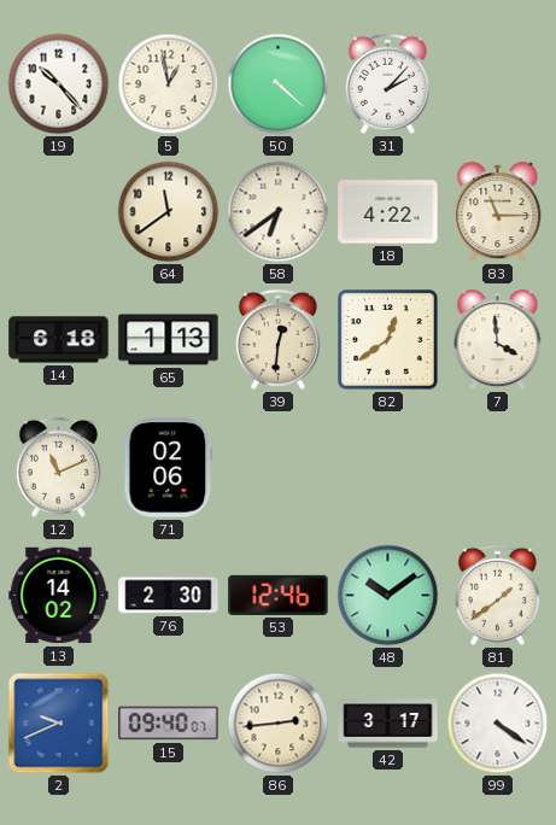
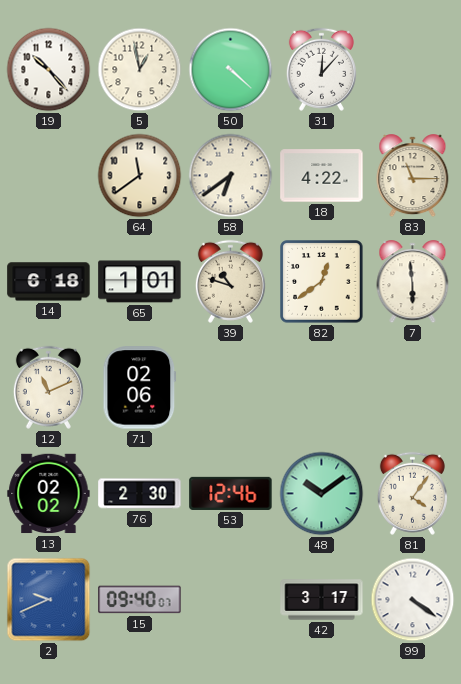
31: 2:07 -> 12:07 (321, 69)
65: 1:13 -> 1:01 (140, 282)
39: 12:31 -> 10:48 (230, 281)
7: 3:59 -> 5:59 (413, 282)
13: 14:02 -> 02:02 (49, 494)
81: 1:39 -> 4:06 (412, 493)
86: 2:44 -> none (279, 724)
